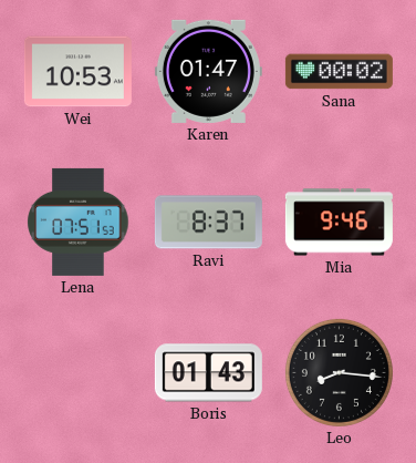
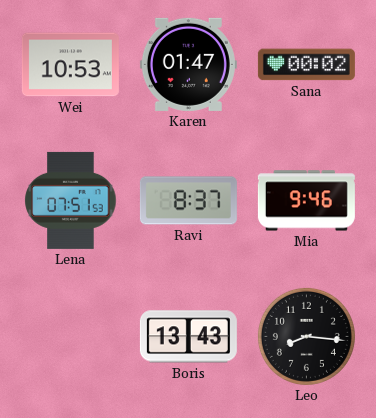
Boris: 01:43 -> 13:43 (188, 337)
